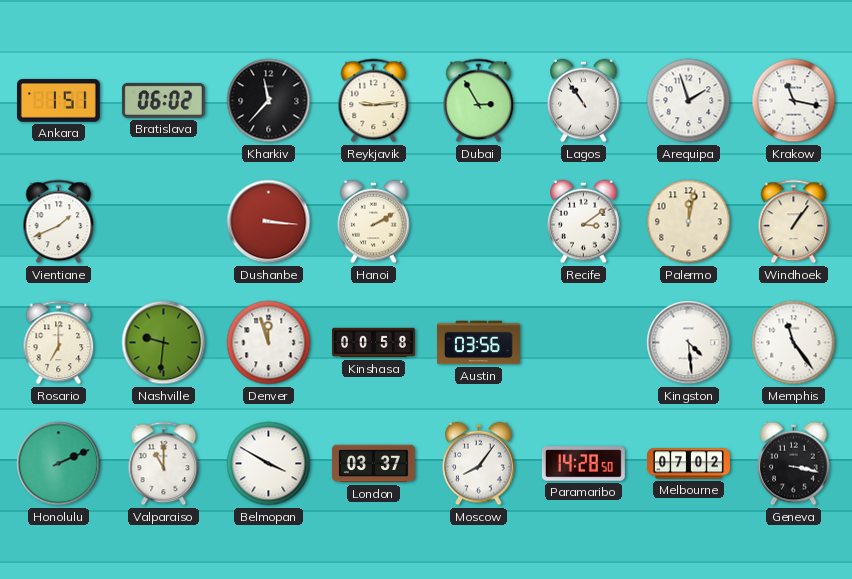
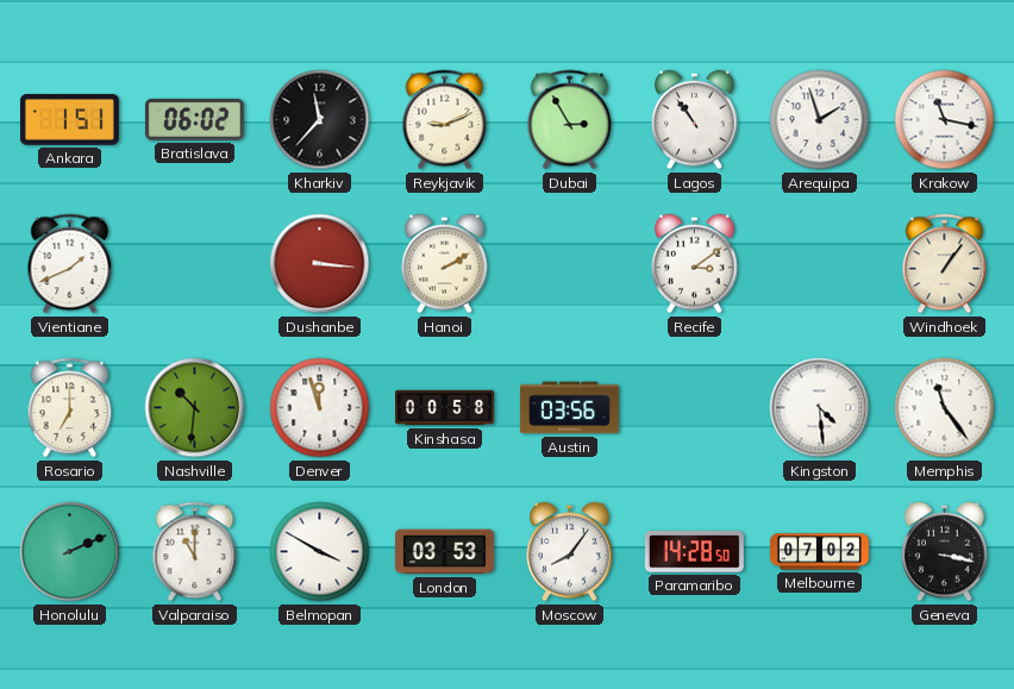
Reykjavik: 9:14 -> 9:11 (445, 120)
Palermo: 12:02 -> none (689, 222)
Nashville: 9:31 -> 10:31 (195, 408)
London: 03:37 -> 03:53 (444, 552)
